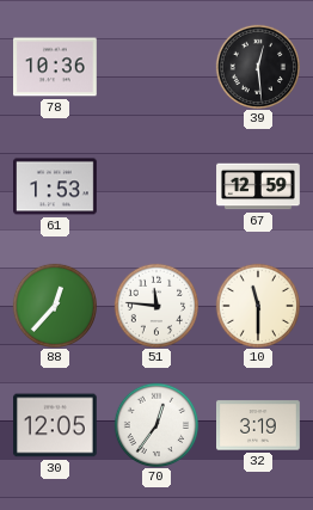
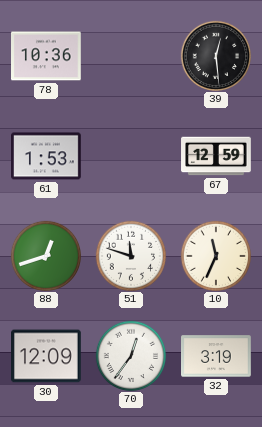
88: 12:37 -> 12:42 (45, 255)
51: 11:46 -> 11:48 (130, 255)
10: 11:30 -> 11:34 (215, 255)
30: 12:05 -> 12:09 (47, 356)
